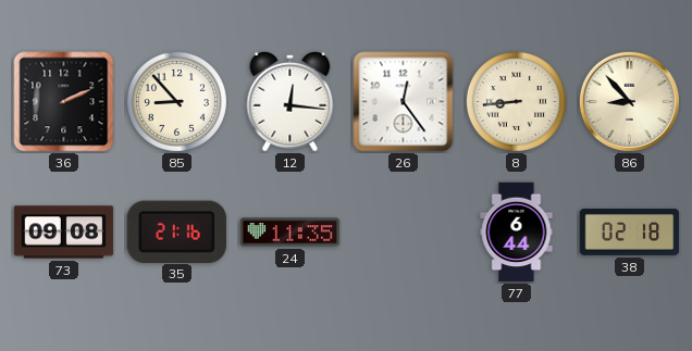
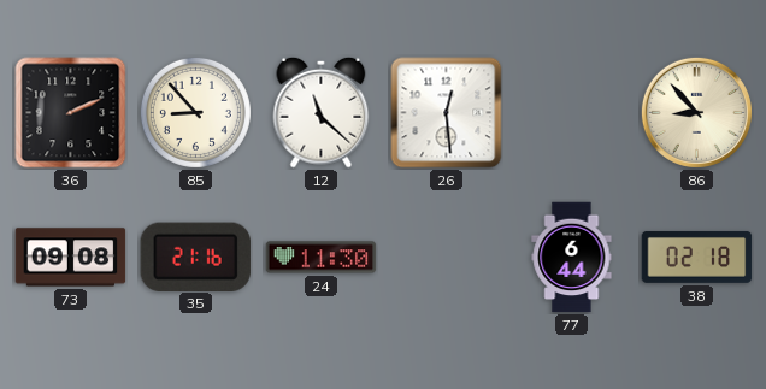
12: 12:16 -> 11:22 (322, 112)
26: 12:24 -> 12:29 (447, 113)
8: 8:44 -> none (516, 101)
24: 11:35 -> 11:30 (322, 258)
